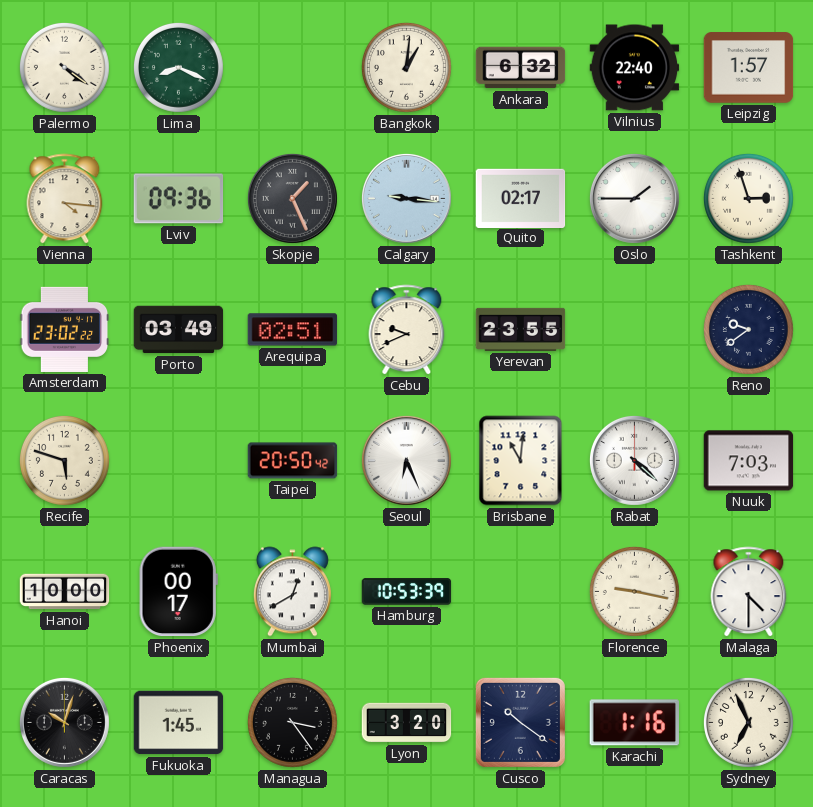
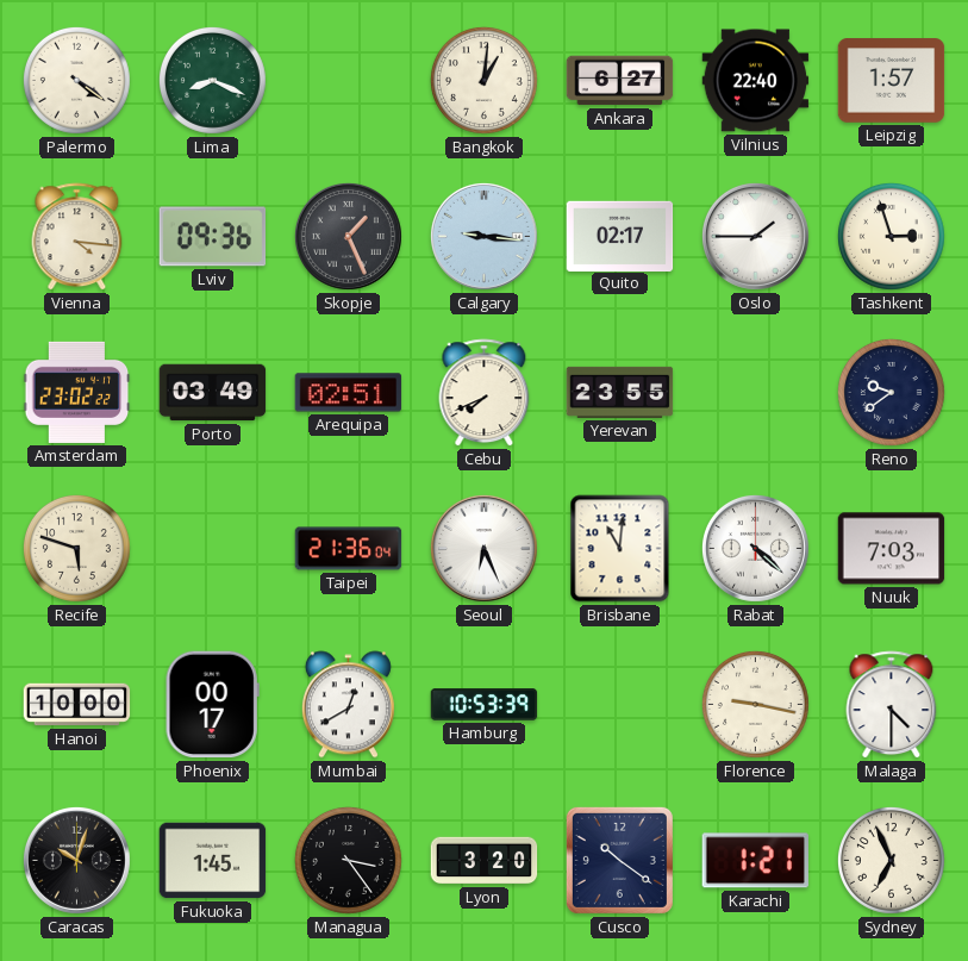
Ankara: 6:32 -> 6:27 (620, 81)
Cebu: 9:41 -> 7:41 (485, 393)
Taipei: 20:50 -> 21:36 (349, 549)
Karachi: 1:16 -> 1:21 (755, 861)
